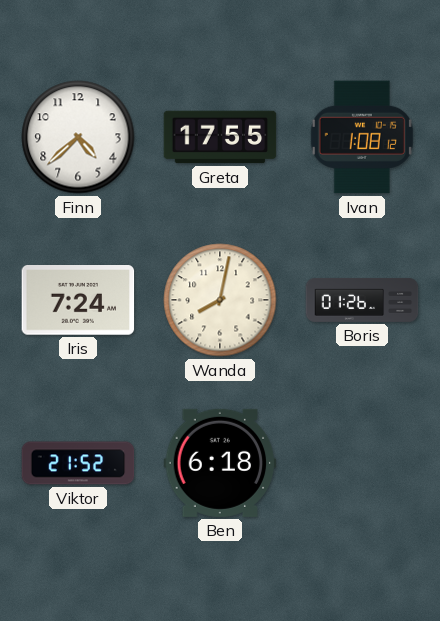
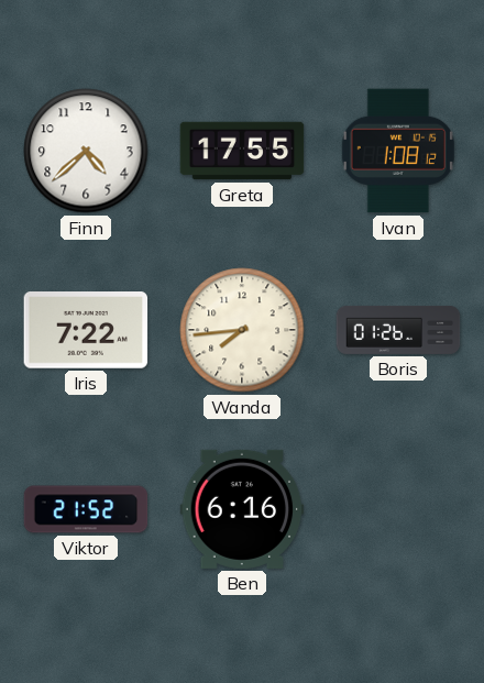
Iris: 7:24 -> 7:22 (86, 330)
Wanda: 8:02 -> 7:44 (242, 330)
Ben: 6:18 -> 6:16 (242, 509)
